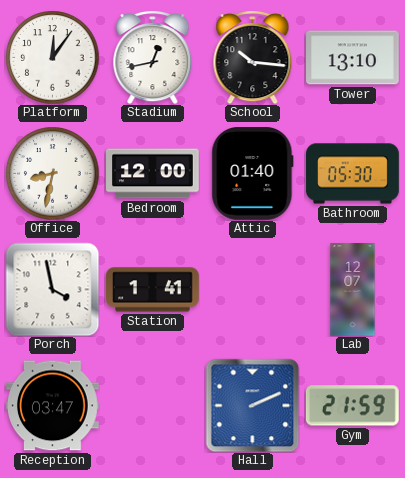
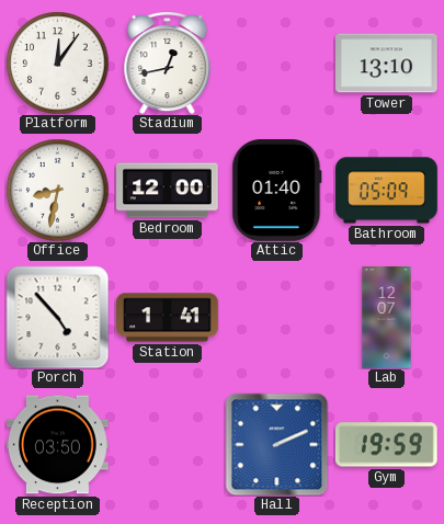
School: 10:16 -> none (253, 58)
Bathroom: 05:30 -> 05:09 (387, 191)
Porch: 3:58 -> 4:53 (57, 317)
Reception: 03:47 -> 03:50 (58, 445)
Gym: 21:59 -> 19:59 (386, 445)
